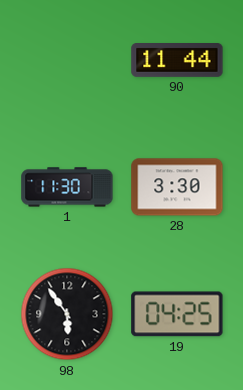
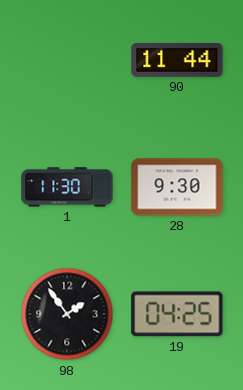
28: 3:30 -> 9:30 (177, 187)
98: 5:54 -> 1:54 (67, 314)
